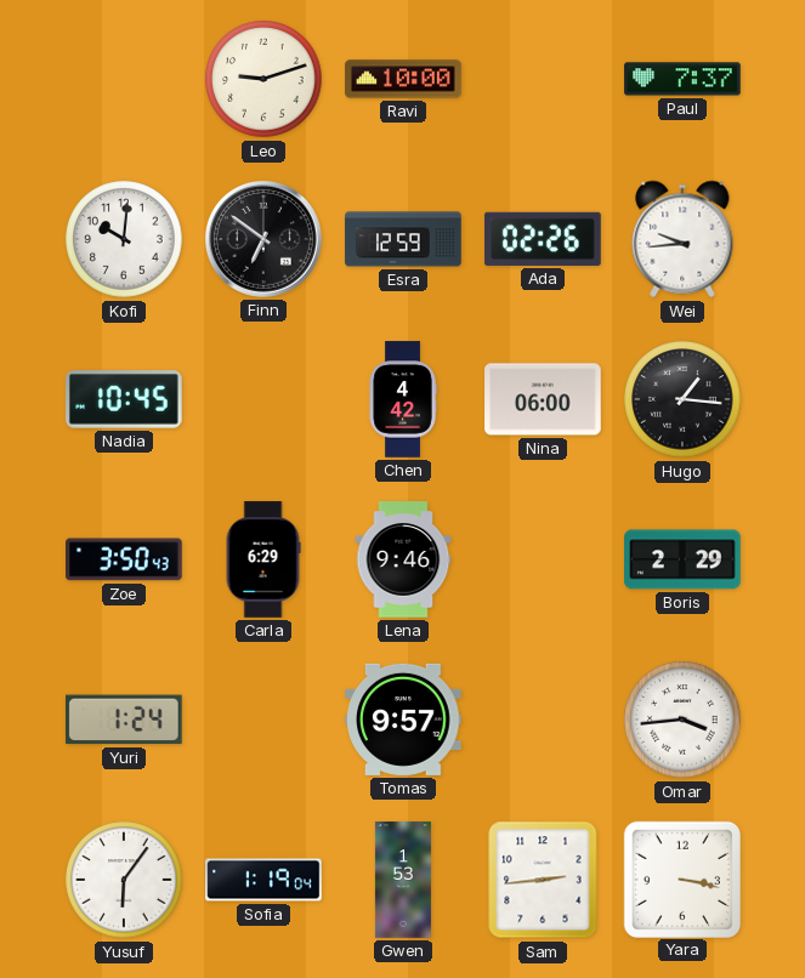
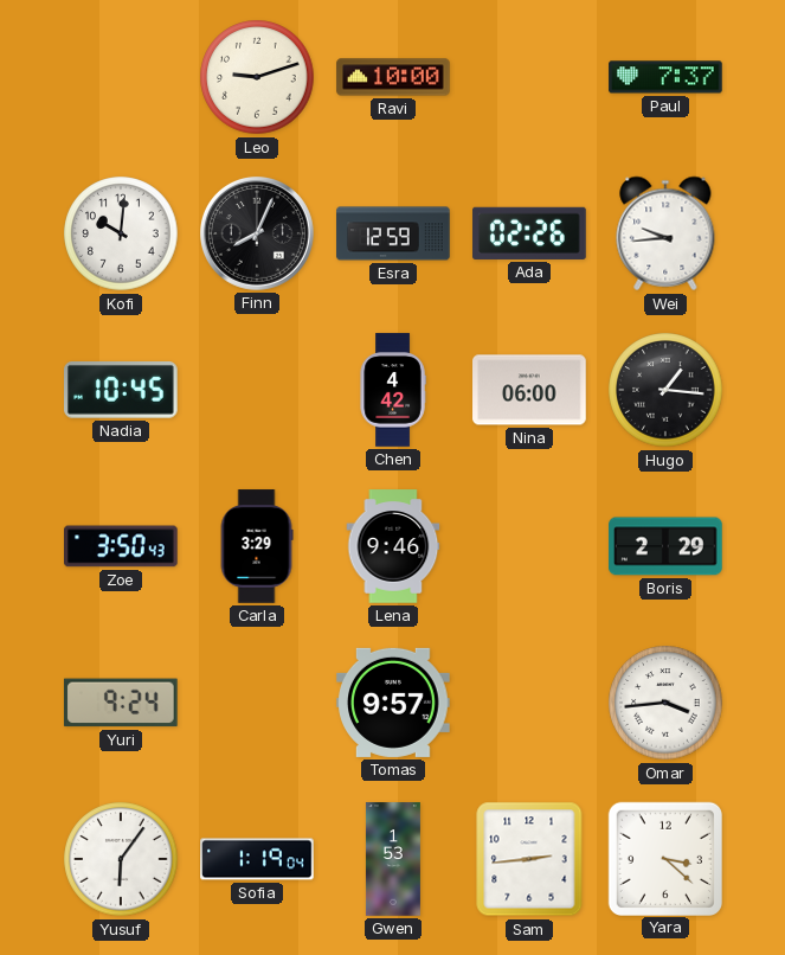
Finn: 6:51 -> 8:04 (257, 233)
Carla: 6:29 -> 3:29 (257, 546)
Yuri: 1:24 -> 9:24 (121, 703)
Yara: 3:17 -> 3:22 (664, 858)
